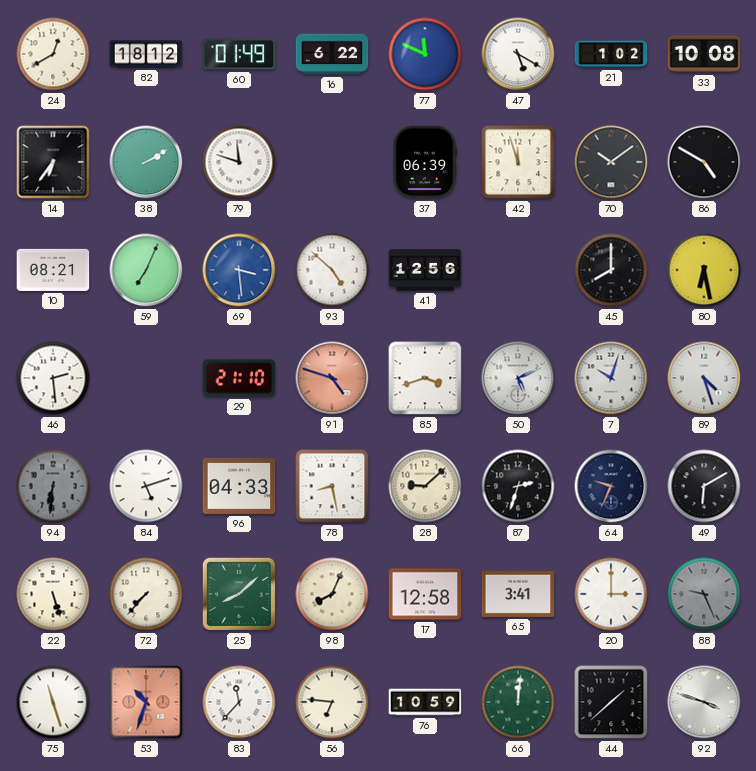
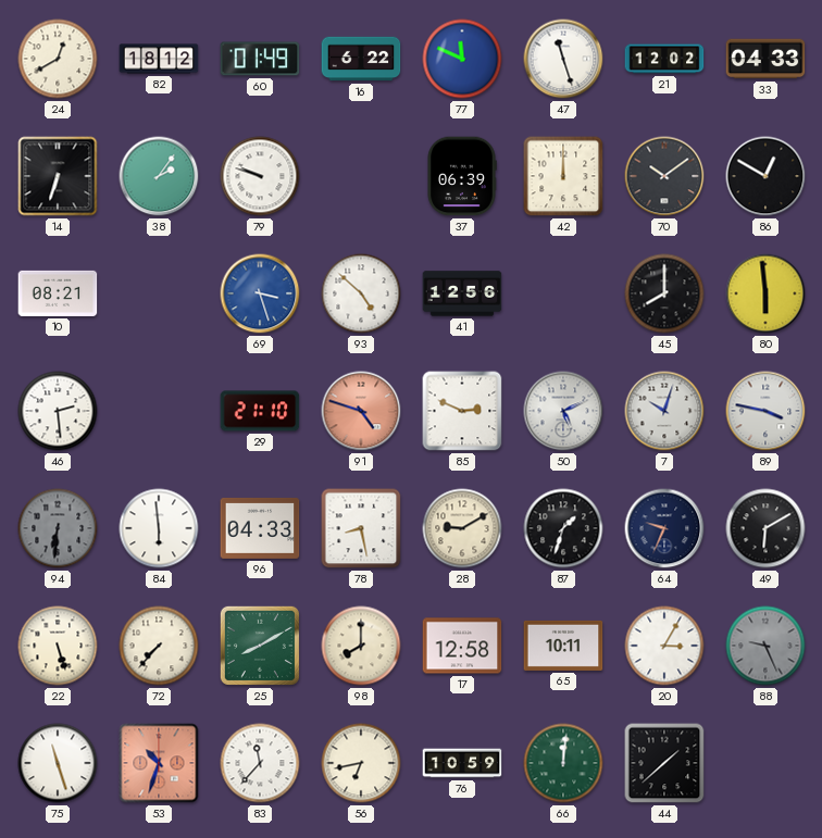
47: 5:20 -> 11:27 (563, 59)
21: 1:02 -> 12:02 (664, 59)
33: 10:08 -> 04:33 (765, 59)
14: 6:36 -> 6:33 (58, 176)
38: 2:10 -> 2:06 (159, 176)
79: 11:48 -> 9:48 (260, 176)
42: 11:57 -> 12:00 (563, 176)
86: 4:50 -> 12:50 (765, 176)
59: 7:04 -> none (146, 270)
69: 3:29 -> 3:27 (260, 293)
80: 6:28 -> 5:59 (765, 293)
85: 3:42 -> 2:49 (462, 411)
89: 4:27 -> 3:47 (765, 411)
84: 5:12 -> 5:59 (159, 528)
28: 9:08 -> 9:10 (462, 528)
87: 2:33 -> 1:33 (563, 528)
25: 8:08 -> 8:10 (260, 646)
98: 8:04 -> 8:00 (361, 646)
65: 3:41 -> 10:11 (563, 646)
20: 3:00 -> 3:05 (664, 646)
56: 6:46 -> 6:43 (361, 763)
92: 3:48 -> none (704, 702)
